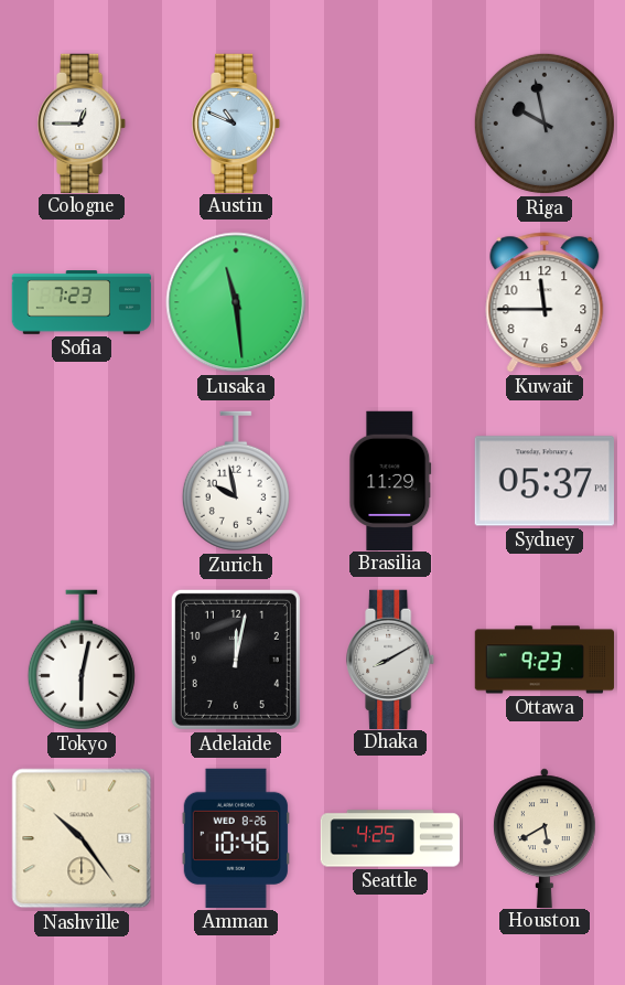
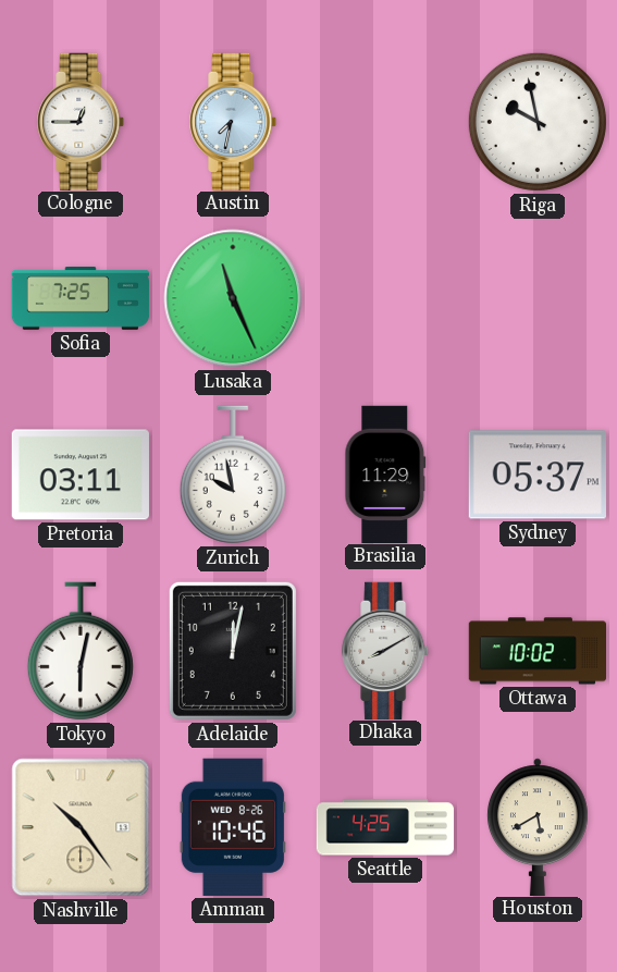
Austin: 10:49 -> 7:32 (234, 121)
Riga dial: grey -> white (538, 122)
Sofia: 7:23 -> 7:25 (81, 299)
Lusaka: 11:29 -> 11:26 (233, 298)
Kuwait: 11:45 -> none (545, 302)
Pretoria: none -> 03:11 (81, 475)
Ottawa: 9:23 -> 10:02 (536, 651)
